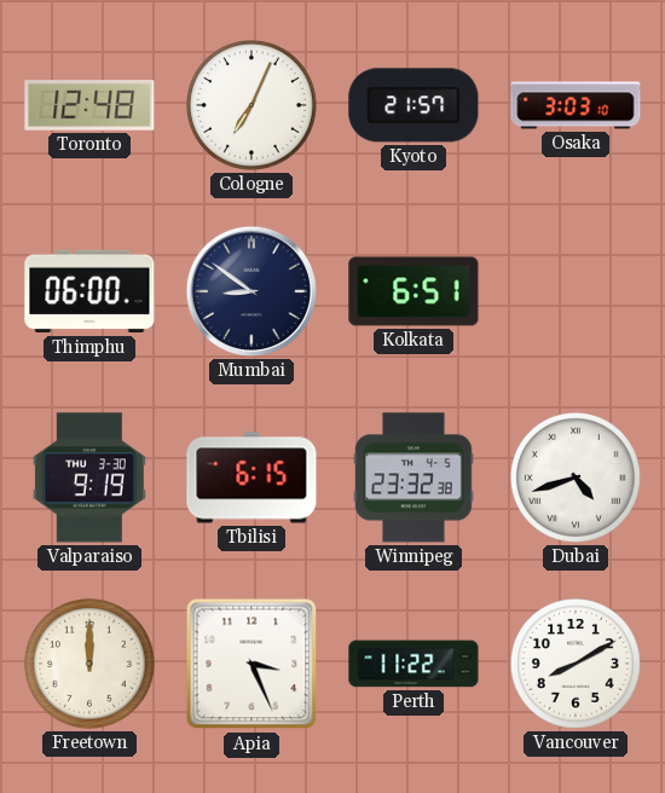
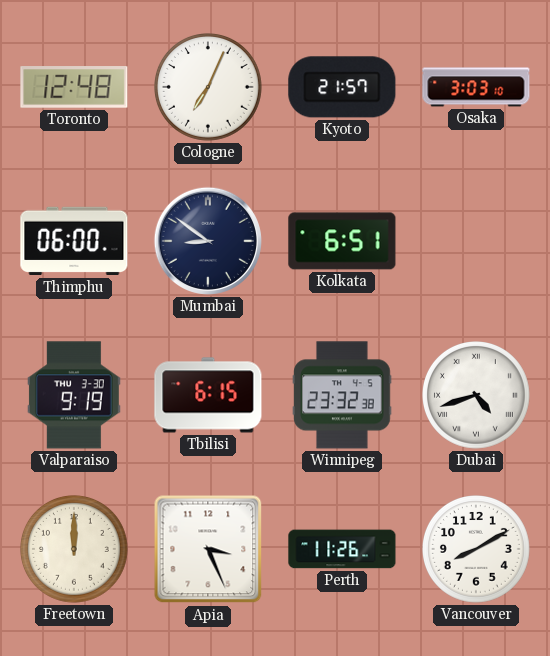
Perth: 11:22 -> 11:26 (342, 549)
